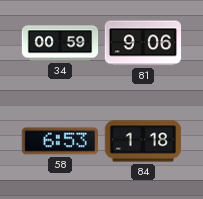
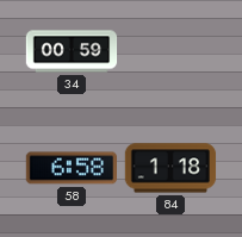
81: 9:06 -> none (143, 43)
58: 6:53 -> 6:58 (70, 168)
